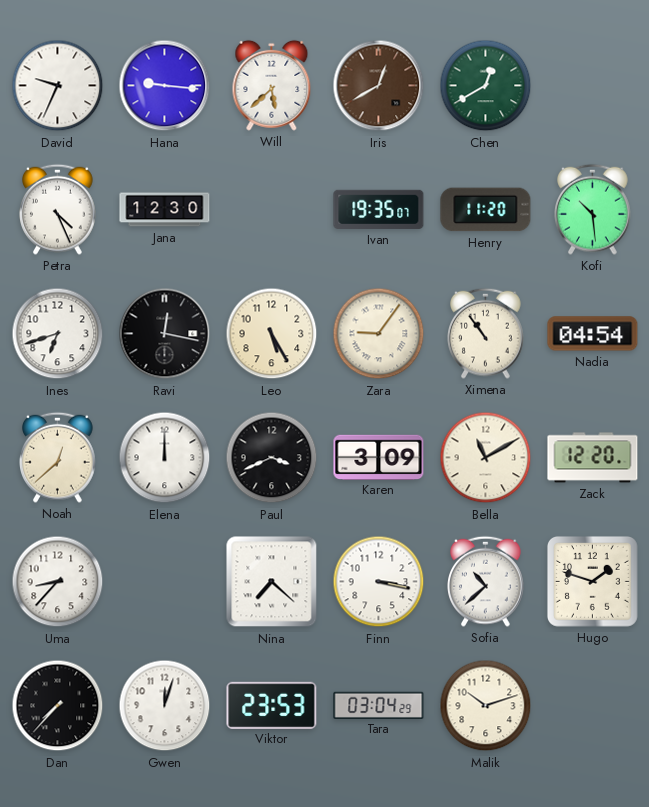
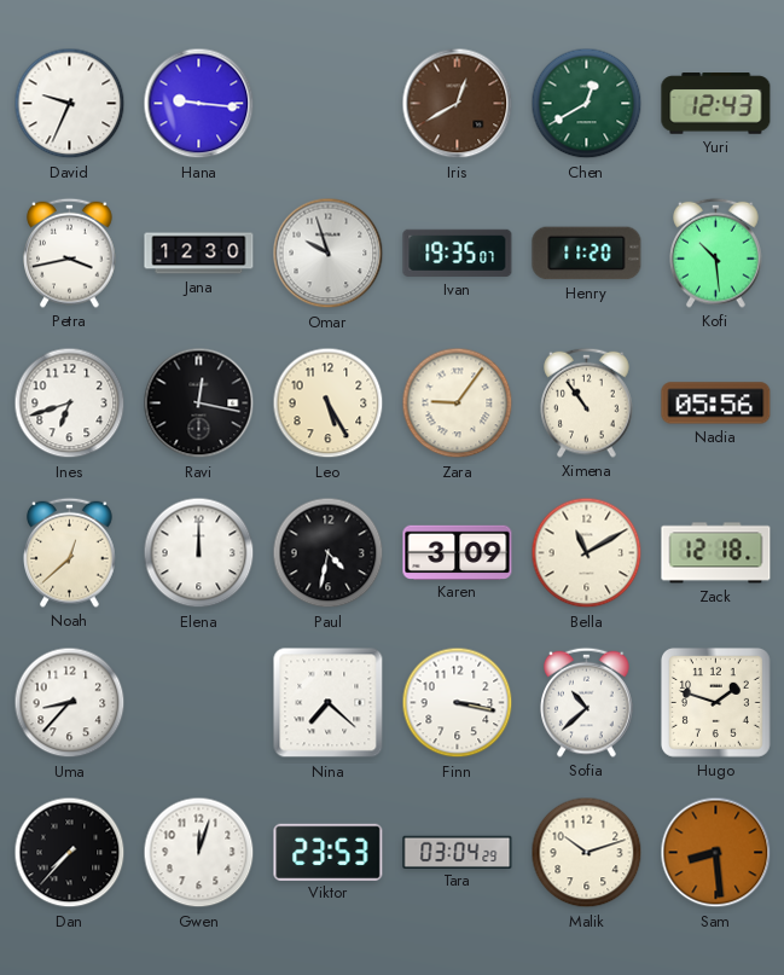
Will: 5:38 -> none (272, 85)
Yuri: none -> 12:43 (716, 104)
Petra: 4:26 -> 3:43 (70, 253)
Omar: none -> 9:57 (329, 254)
Nadia: 04:54 -> 05:56 (716, 404)
Paul: 3:41 -> 4:32 (329, 553)
Zack: 12:20 -> 12:18 (716, 553)
Sam: none -> 8:29 (716, 853)
